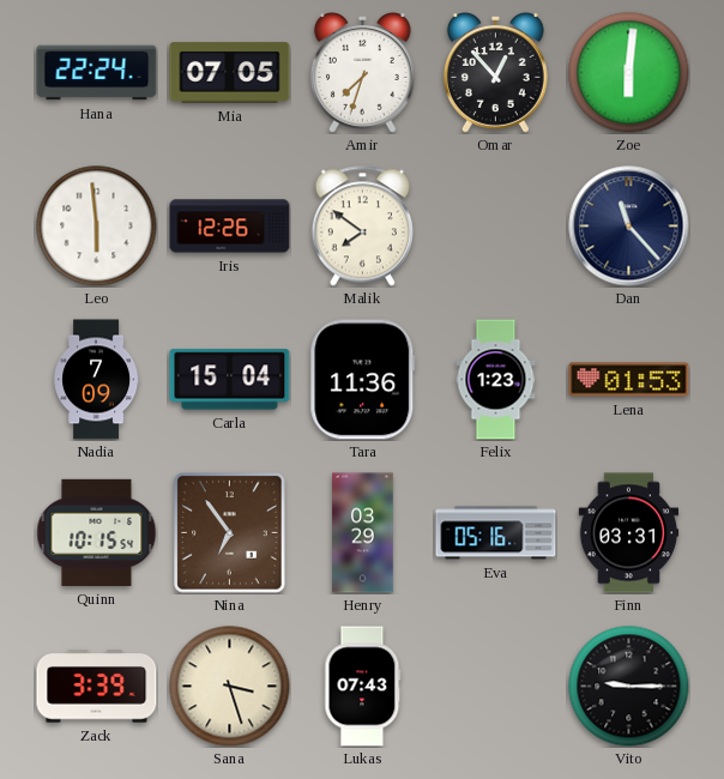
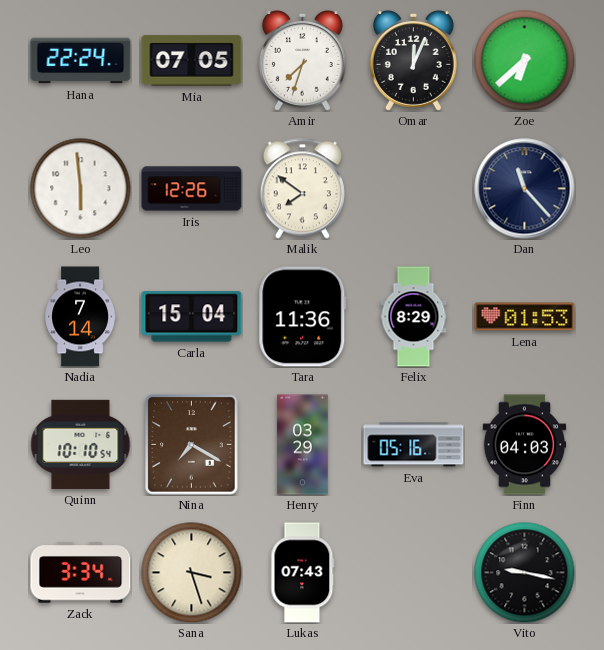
Omar: 12:53 -> 12:04 (413, 61)
Zoe: 6:01 -> 6:38 (525, 61)
Nadia: 7:09 -> 7:14 (80, 317)
Felix: 1:23 -> 8:29 (414, 317)
Quinn: 10:15 -> 10:10 (81, 444)
Nina: 6:54 -> 7:20 (192, 445)
Finn: 03:31 -> 04:03 (525, 445)
Zack: 3:39 -> 3:34 (81, 573)
Vito: 9:15 -> 9:17 (525, 573)
